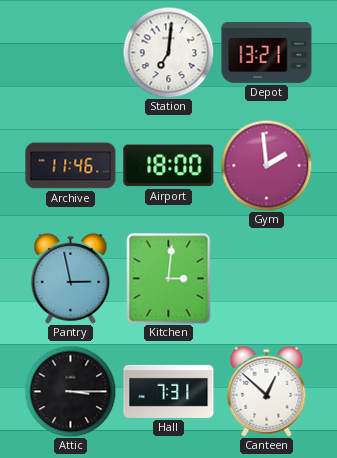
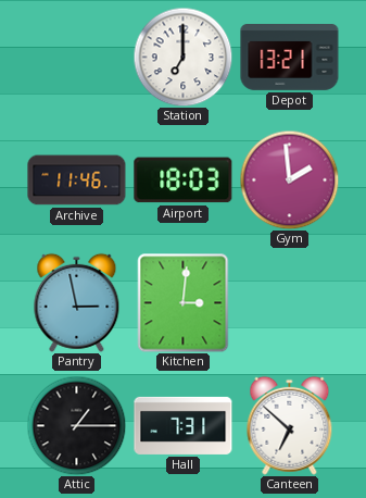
Station: 7:01 -> 7:00 (182, 57)
Airport: 18:00 -> 18:03 (184, 180)
Attic: 3:15 -> 1:15 (76, 425)
Canteen: 12:52 -> 6:52 (290, 425)
